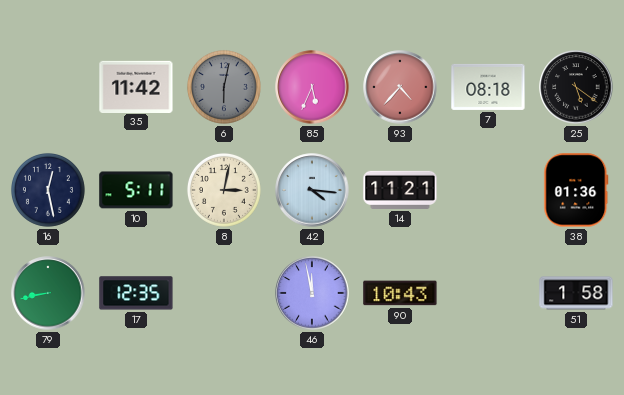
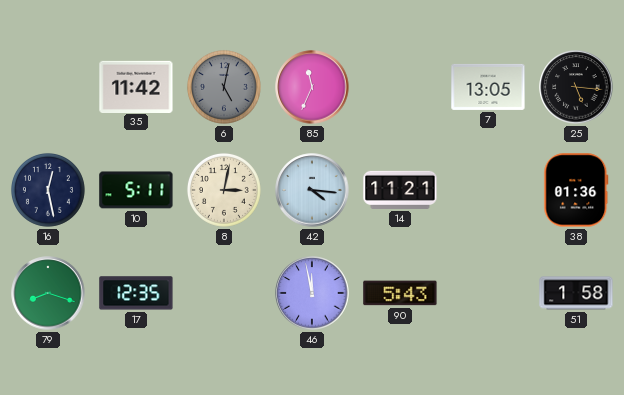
6: 6:02 -> 5:02 (224, 87)
85: 5:34 -> 11:34 (312, 87)
93: 4:37 -> none (400, 87)
7: 08:18 -> 13:05 (488, 87)
25: 5:21 -> 5:16 (576, 87)
79: 8:43 -> 8:18 (48, 293)
90: 10:43 -> 5:43 (400, 293)
